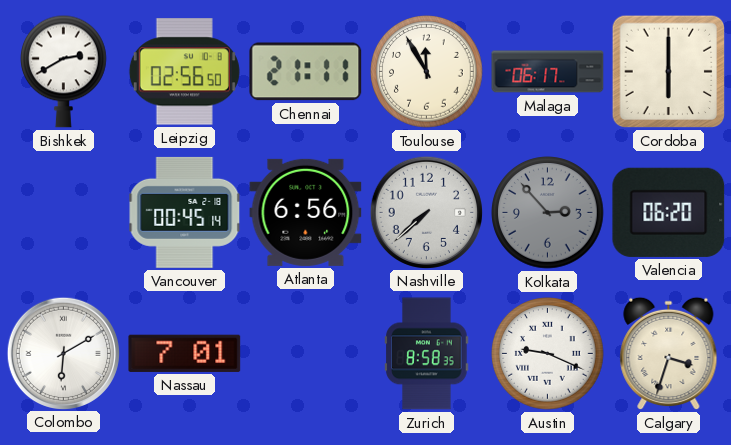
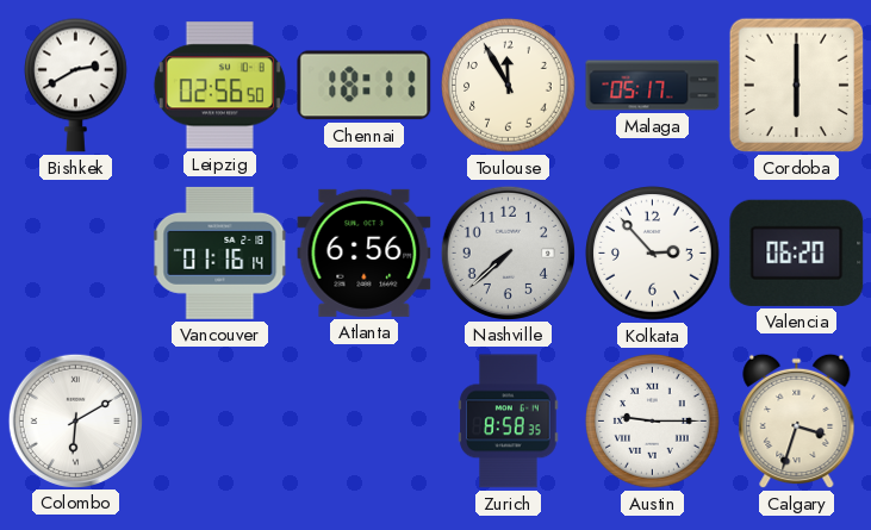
Chennai: 21:11 -> 18:11 (365, 86)
Malaga: 06:17 -> 05:17 (653, 86)
Vancouver: 00:45 -> 01:16 (220, 252)
Kolkata dial: grey -> white (653, 254)
Nassau: 7:01 -> none (185, 353)
Austin: 9:19 -> 9:15 (653, 422)
